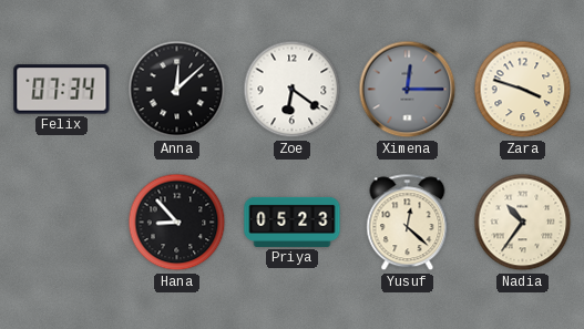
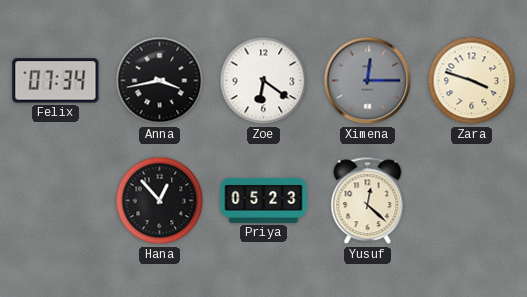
Anna: 12:08 -> 3:43 (160, 81)
Hana: 8:53 -> 12:53 (160, 201)
Nadia: 10:36 -> none (523, 223)
